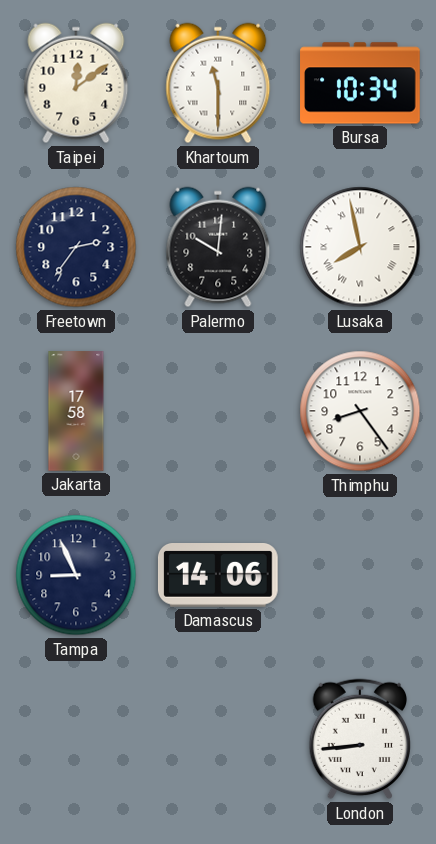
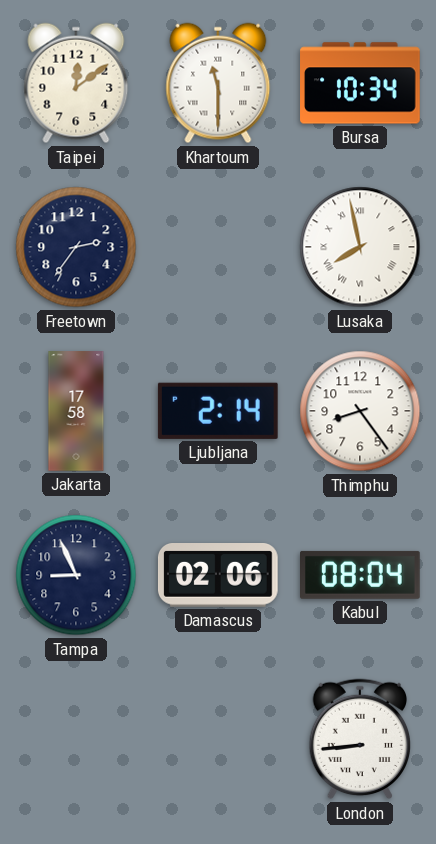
Palermo: 10:01 -> none (218, 247)
Ljubljana: none -> 2:14 (218, 411)
Damascus: 14:06 -> 02:06 (218, 576)
Kabul: none -> 08:04 (361, 575)
